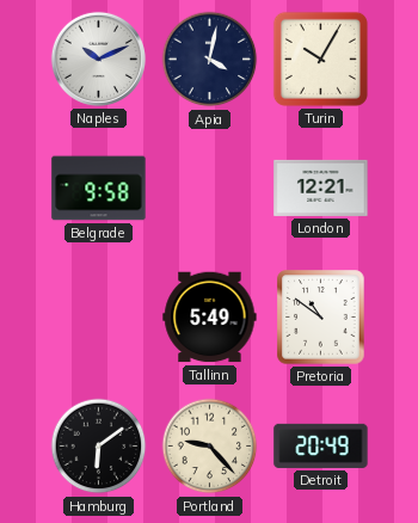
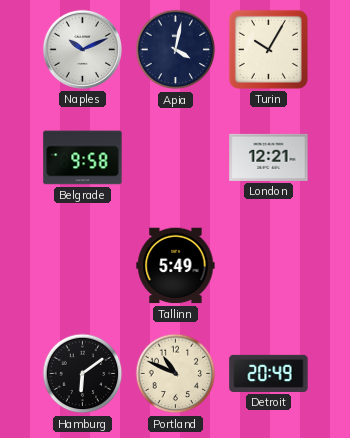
Pretoria: 10:51 -> none (321, 318)
Portland: 9:23 -> 10:49 (176, 374)
